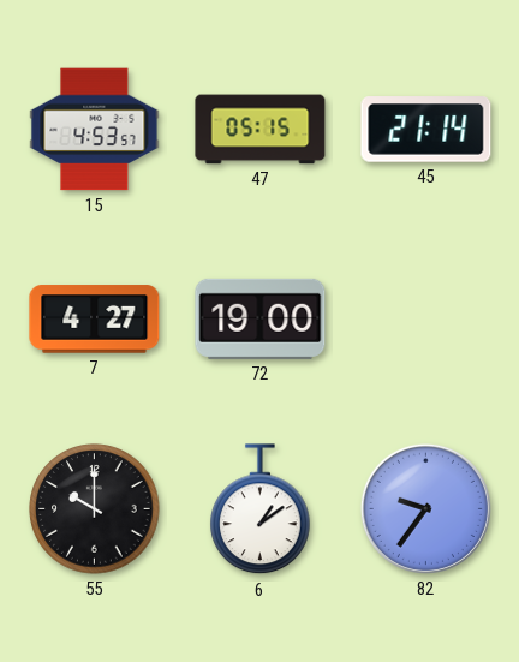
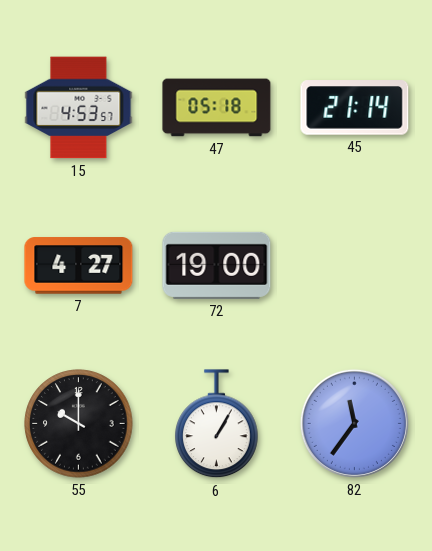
47: 05:15 -> 05:18 (217, 108)
6: 1:09 -> 1:05 (217, 424)
82: 9:36 -> 11:36 (354, 423)
